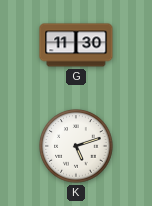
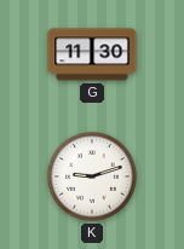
K: 5:12 -> 9:12 (92, 176)
